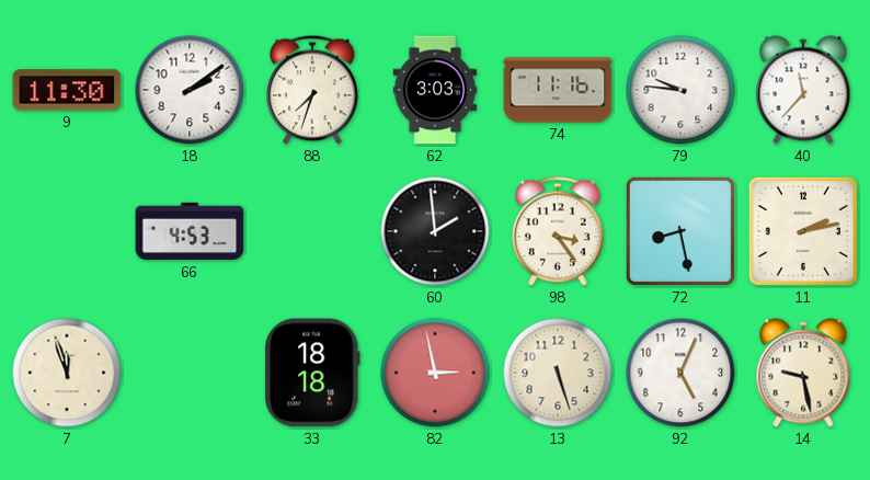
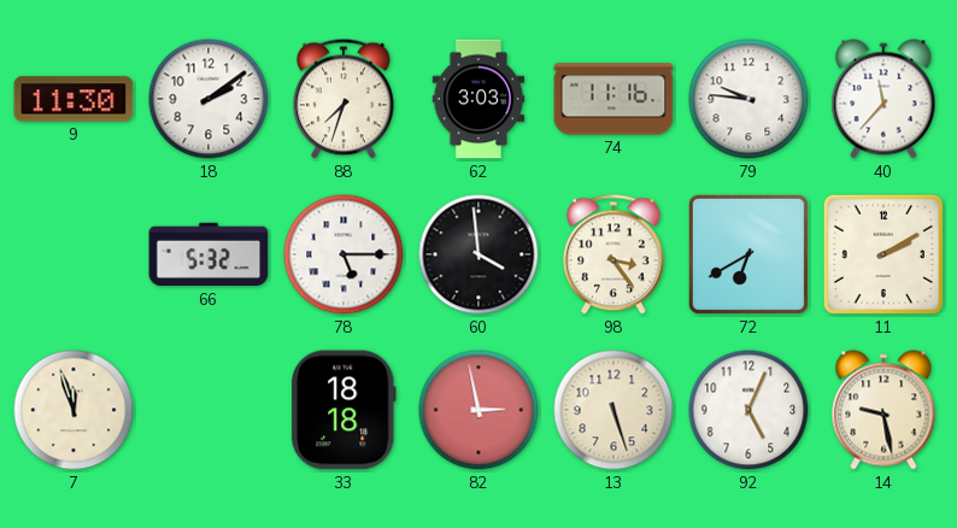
66: 4:53 -> 5:32 (209, 254)
78: none -> 5:15 (344, 254)
60: 1:59 -> 3:59 (479, 254)
72: 8:28 -> 6:40 (748, 254)
11: 2:13 -> 2:10 (883, 254)
